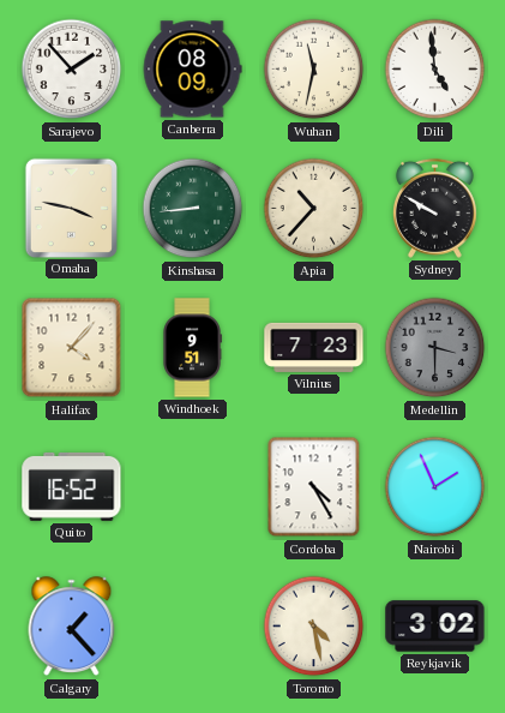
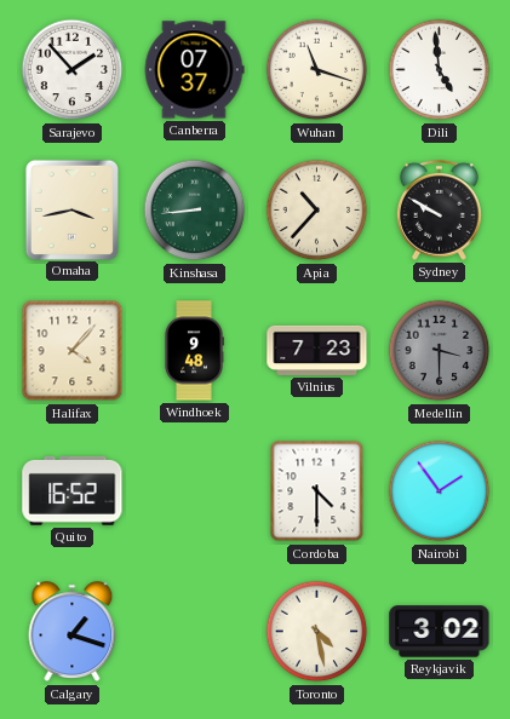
Canberra: 08:09 -> 07:37 (194, 70)
Wuhan: 11:32 -> 11:18 (317, 70)
Omaha: 3:47 -> 3:43 (71, 209)
Windhoek: 9:51 -> 9:48 (194, 351)
Cordoba: 4:25 -> 4:30 (317, 491)
Nairobi: 1:56 -> 1:54 (440, 491)
Calgary: 1:23 -> 1:18 (73, 632)
